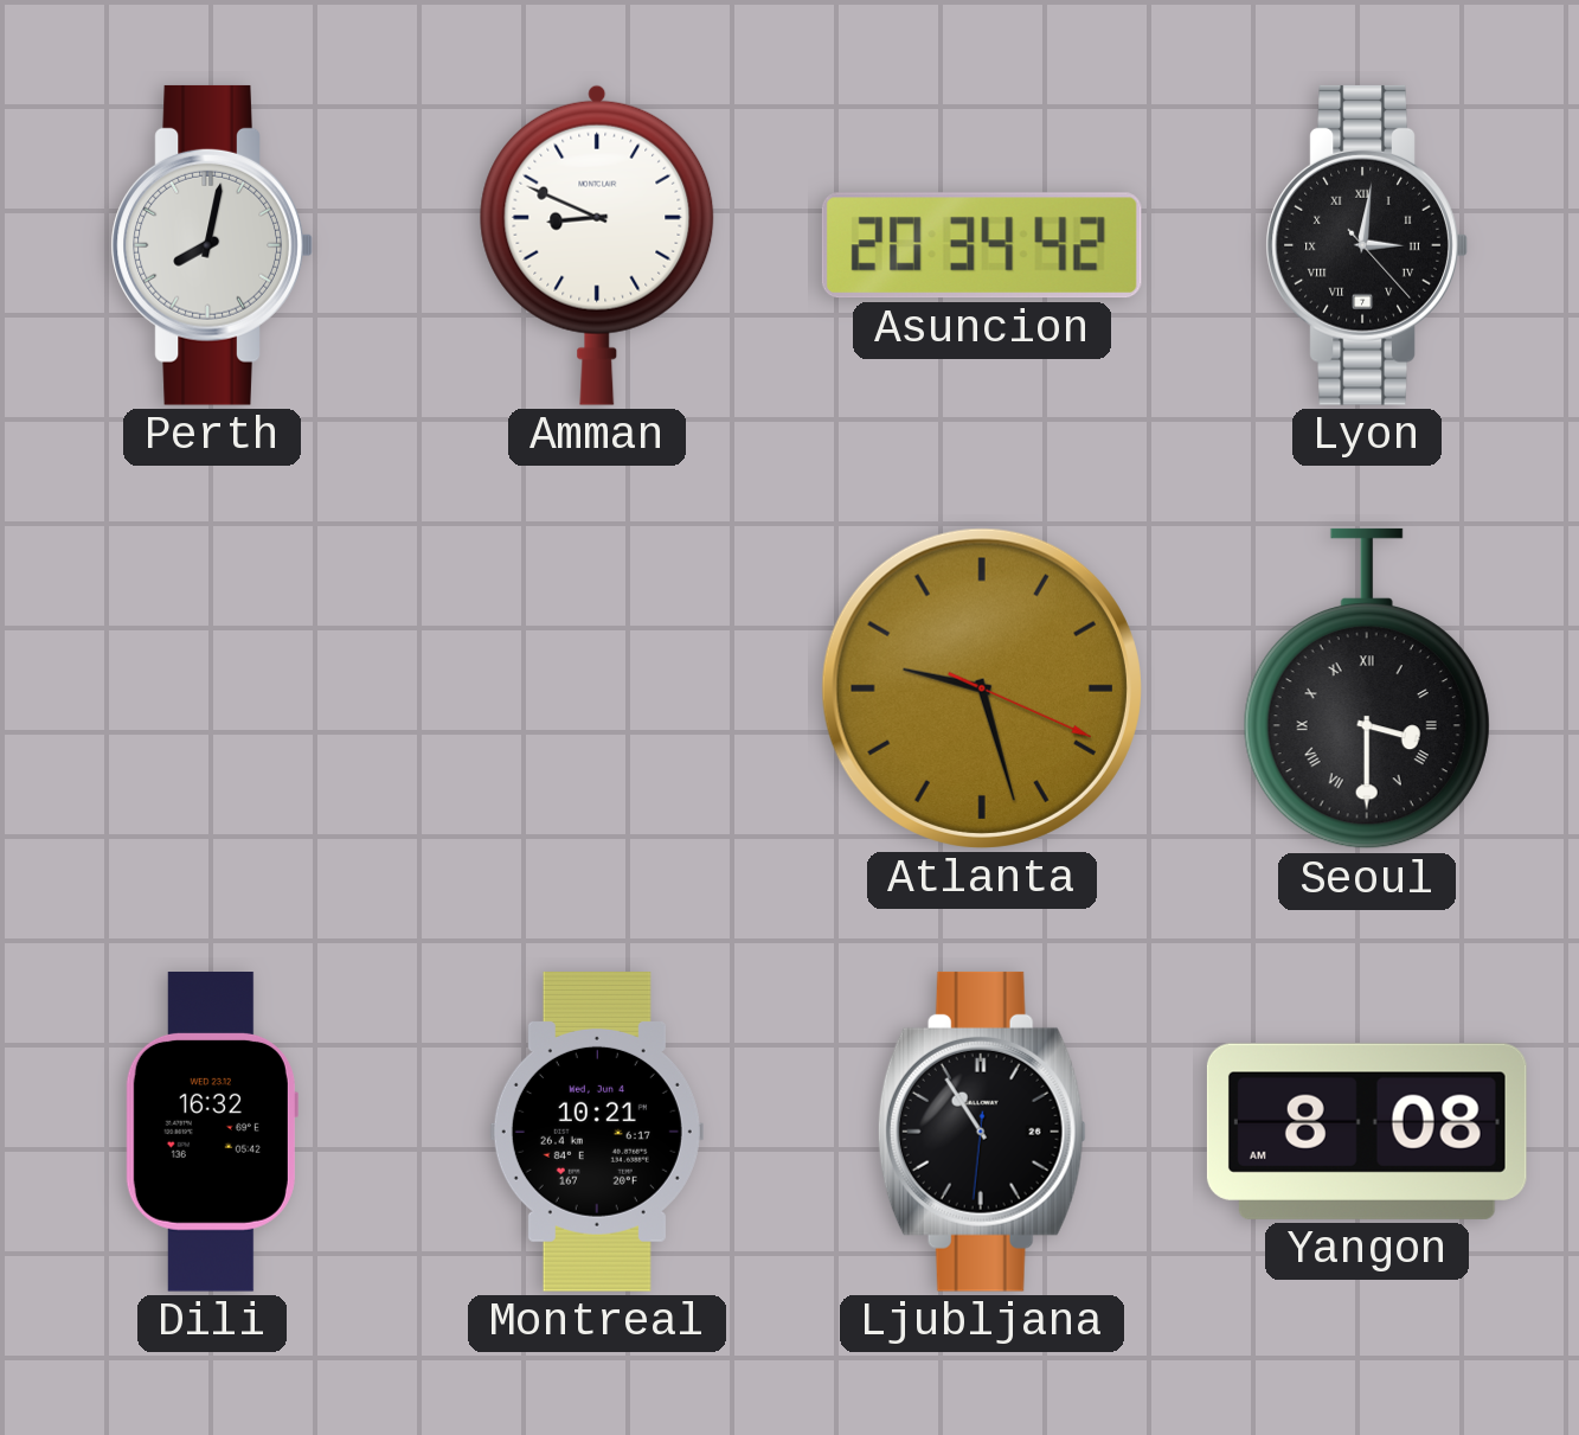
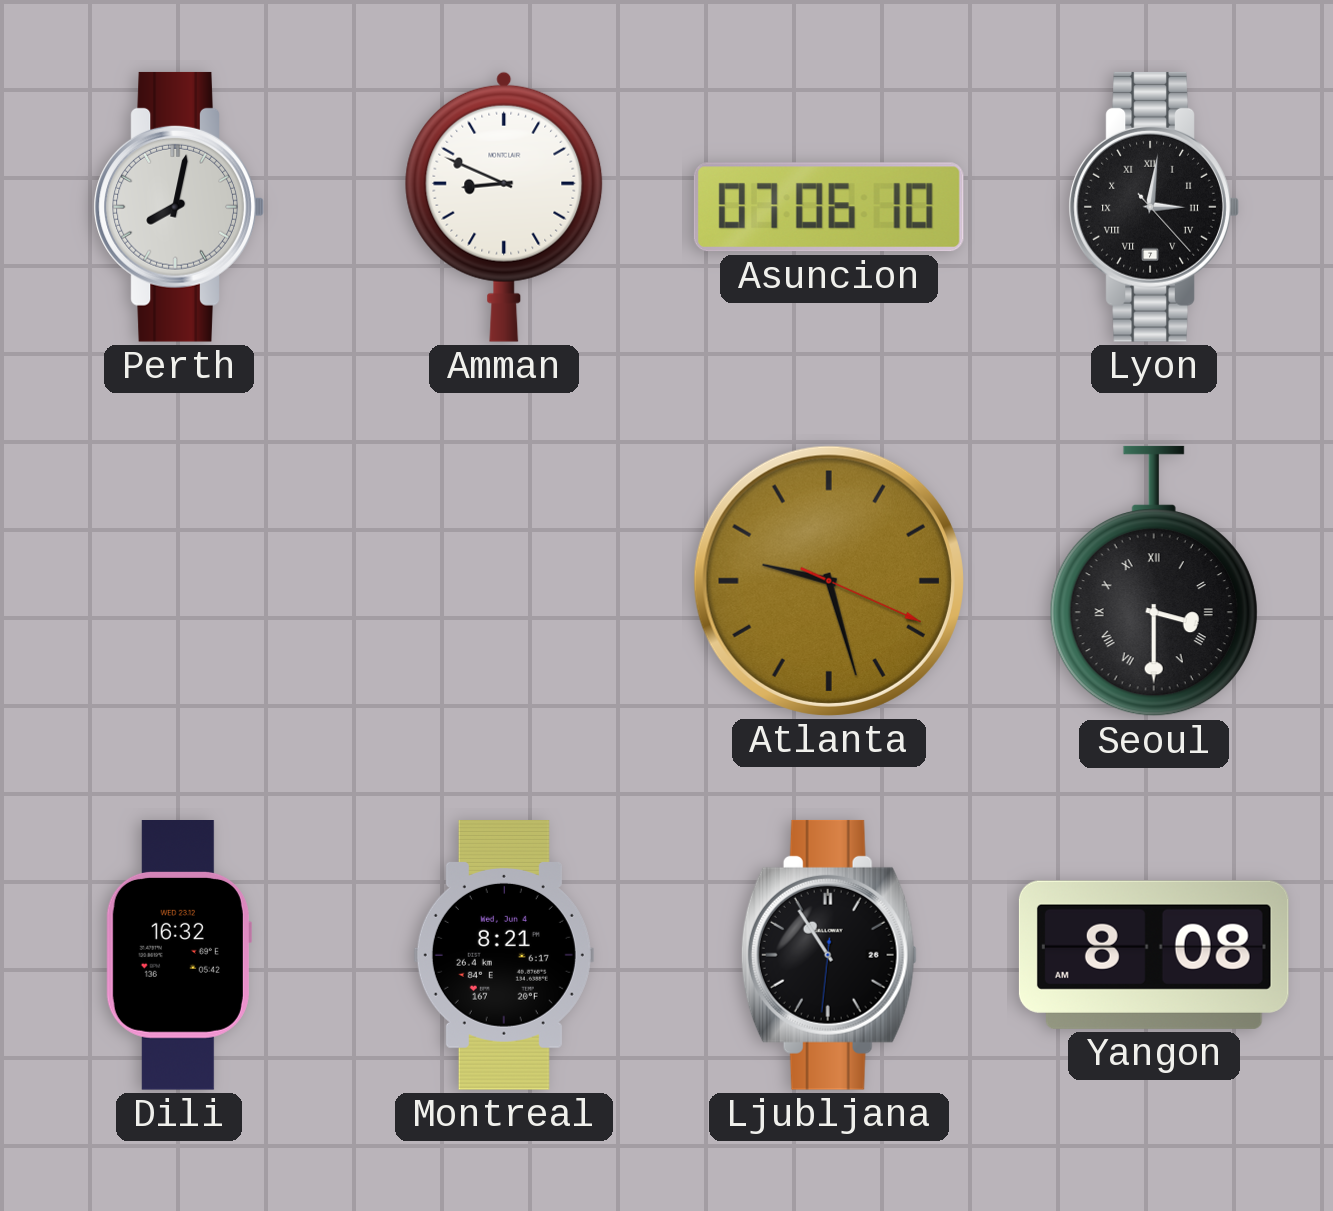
Asuncion: 20:34 -> 07:06 (829, 207)
Montreal: 10:21 -> 8:21 (504, 955)
